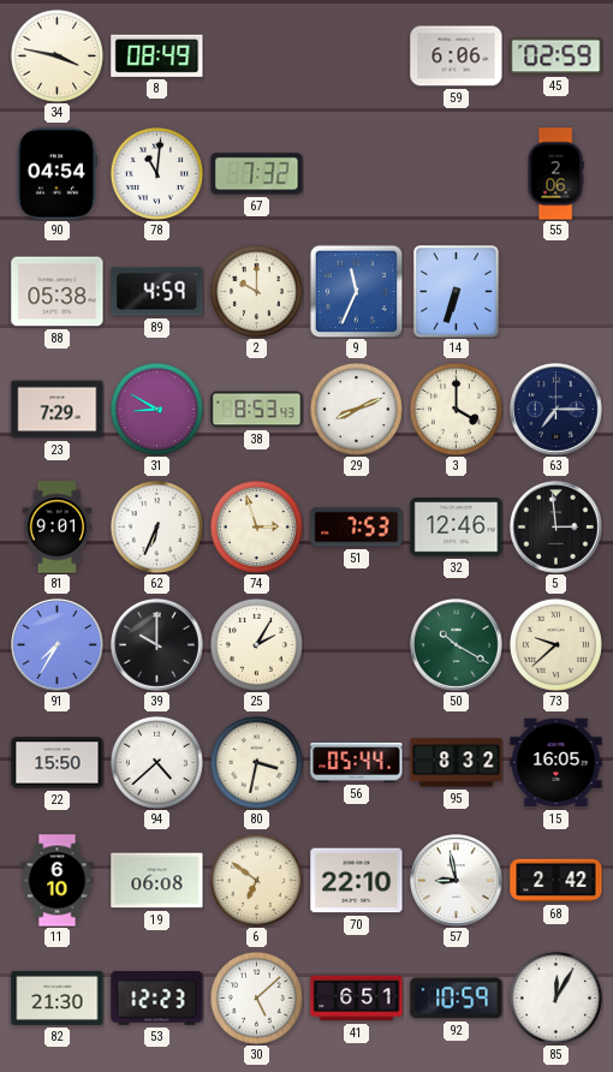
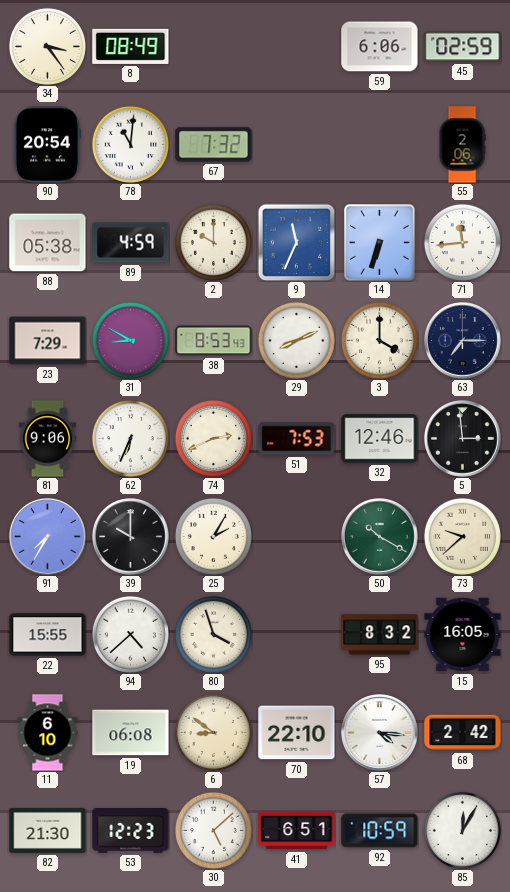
34: 3:47 -> 3:24 (47, 46)
90: 04:54 -> 20:54 (47, 145)
71: none -> 11:44 (462, 242)
81: 9:01 -> 9:06 (48, 439)
74: 2:57 -> 2:41 (213, 438)
22: 15:50 -> 15:55 (48, 635)
80: 3:32 -> 3:57 (213, 634)
56: 05:44 -> none (357, 762)
6: 6:51 -> 8:51 (213, 732)
57: 8:58 -> 4:16 (380, 733)
